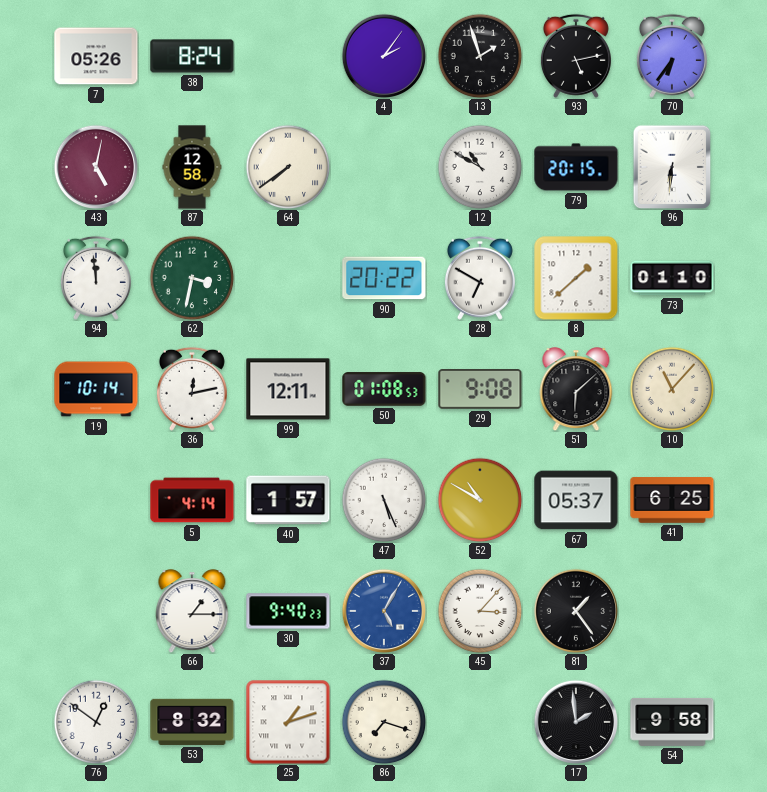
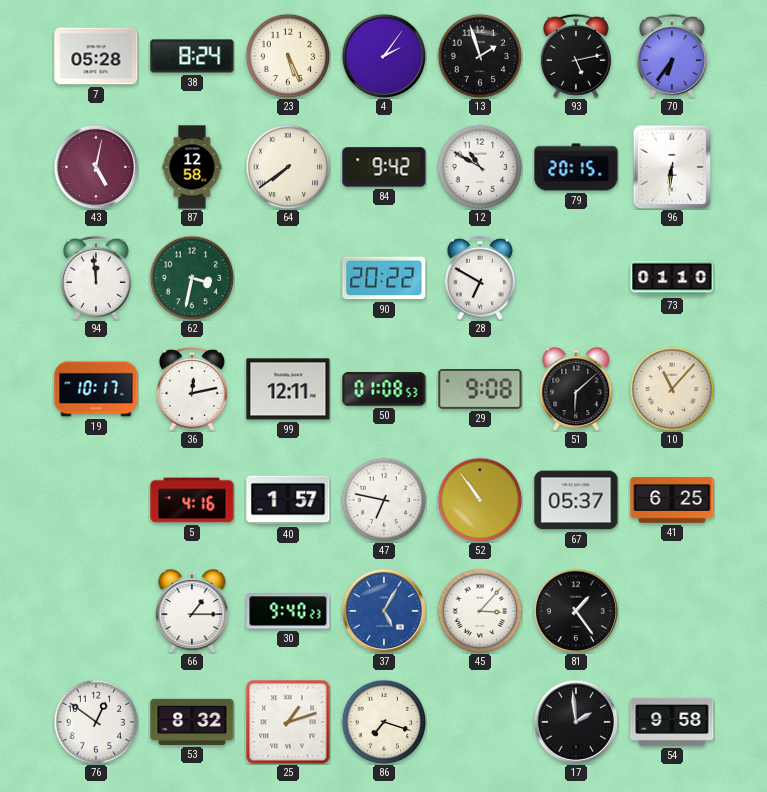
7: 05:26 -> 05:28 (96, 56)
23: none -> 5:26 (288, 56)
84: none -> 9:42 (384, 167)
8: 1:38 -> none (576, 278)
19: 10:14 -> 10:17 (96, 389)
5: 4:14 -> 4:16 (192, 500)
47: 5:26 -> 6:47 (384, 500)
52: 10:50 -> 10:54 (480, 500)
